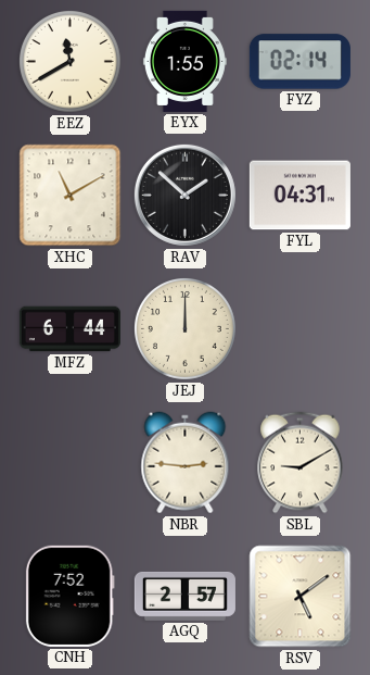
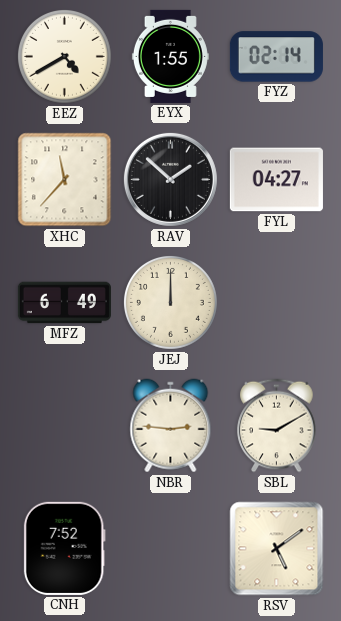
EEZ: 11:40 -> 4:40 (64, 56)
XHC: 11:10 -> 11:37 (65, 180)
FYL: 04:31 -> 04:27 (276, 180)
MFZ: 6:44 -> 6:49 (64, 303)
AGQ: 2:57 -> none (184, 596)
